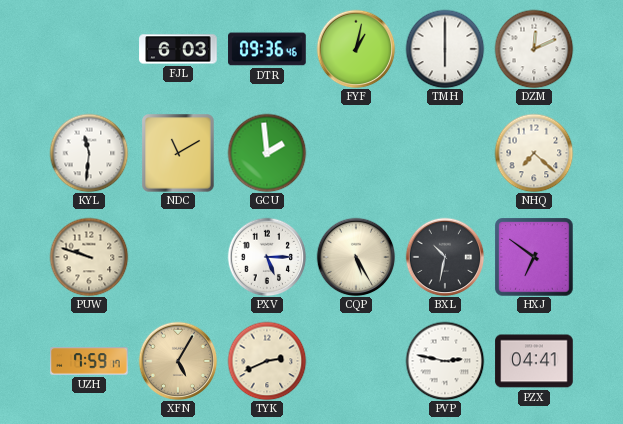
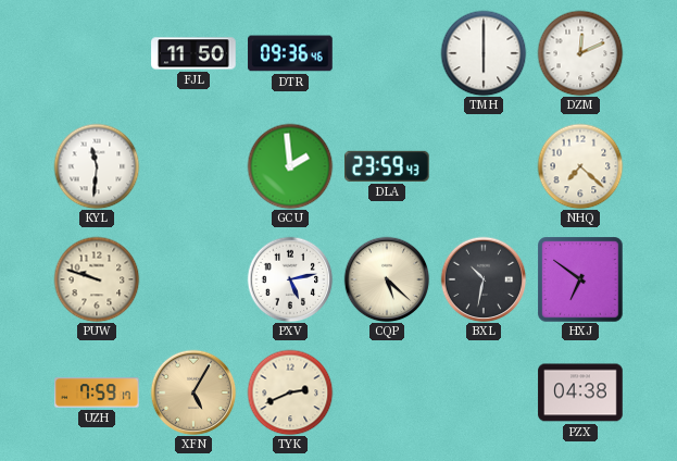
FJL: 6:03 -> 11:50 (193, 53)
FYF: 1:02 -> none (356, 49)
NDC: 11:10 -> none (178, 153)
DLA: none -> 23:59 (388, 166)
PXV: 5:15 -> 5:13 (290, 279)
CQP: 5:25 -> 5:22 (387, 279)
PVP: 2:47 -> none (445, 361)
PZX: 04:41 -> 04:38 (580, 393)
